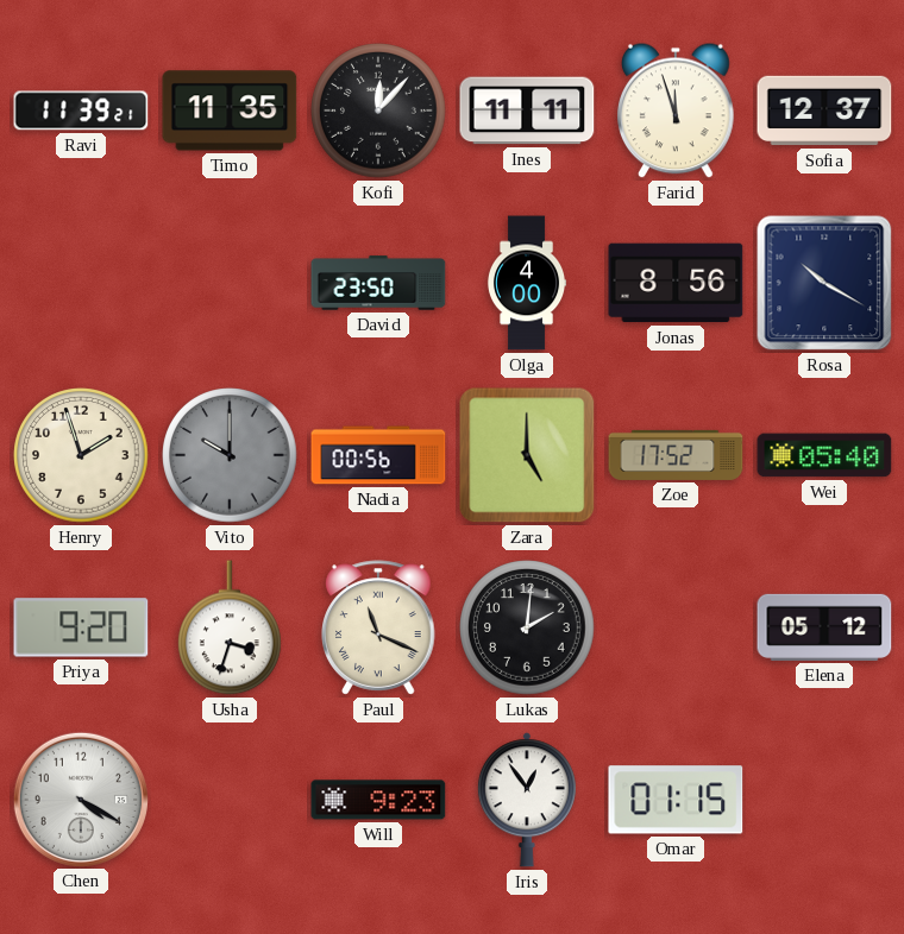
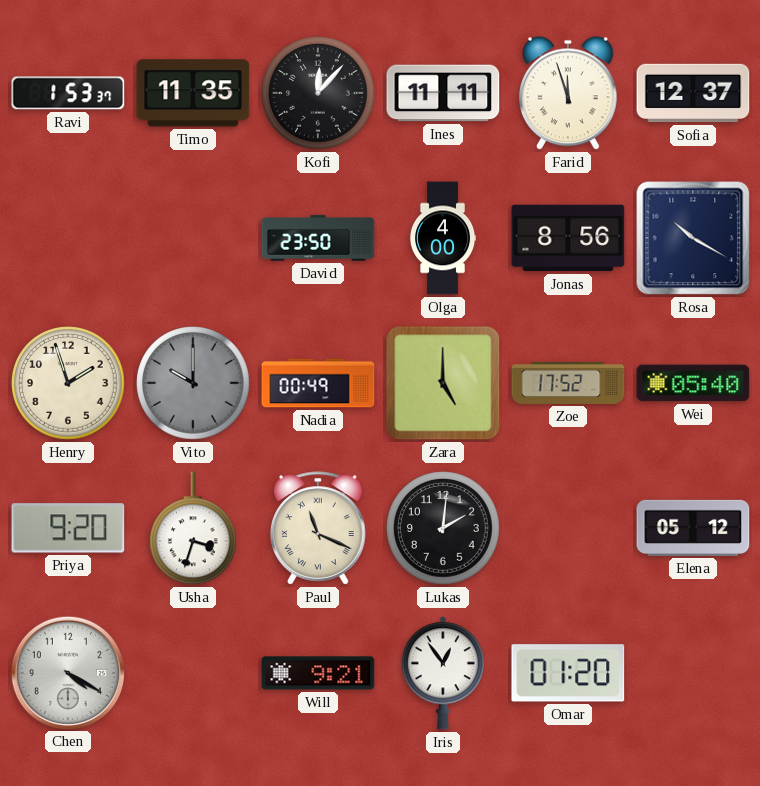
Ravi: 11:39 -> 1:53 (68, 93)
Nadia: 00:56 -> 00:49 (318, 383)
Will: 9:23 -> 9:21 (318, 673)
Omar: 01:15 -> 01:20 (568, 673)
